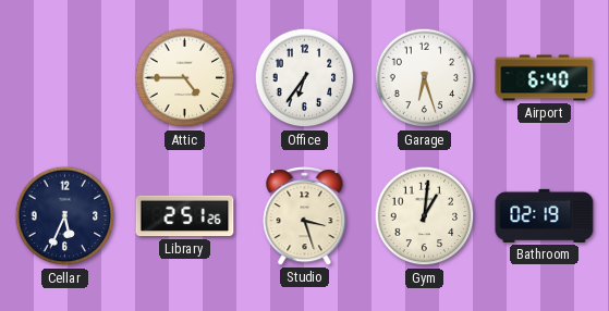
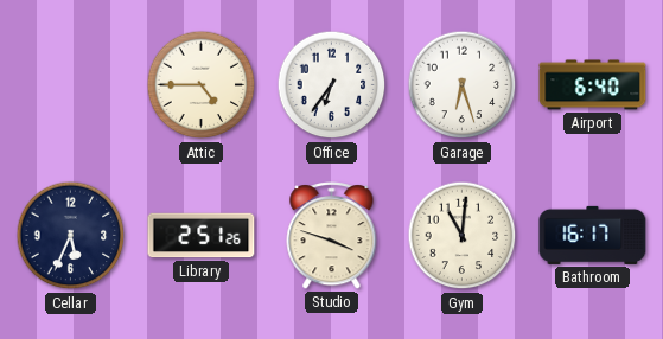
Studio: 3:27 -> 3:48 (332, 236)
Gym: 1:01 -> 11:01 (463, 236)
Bathroom: 02:19 -> 16:17 (593, 235)
